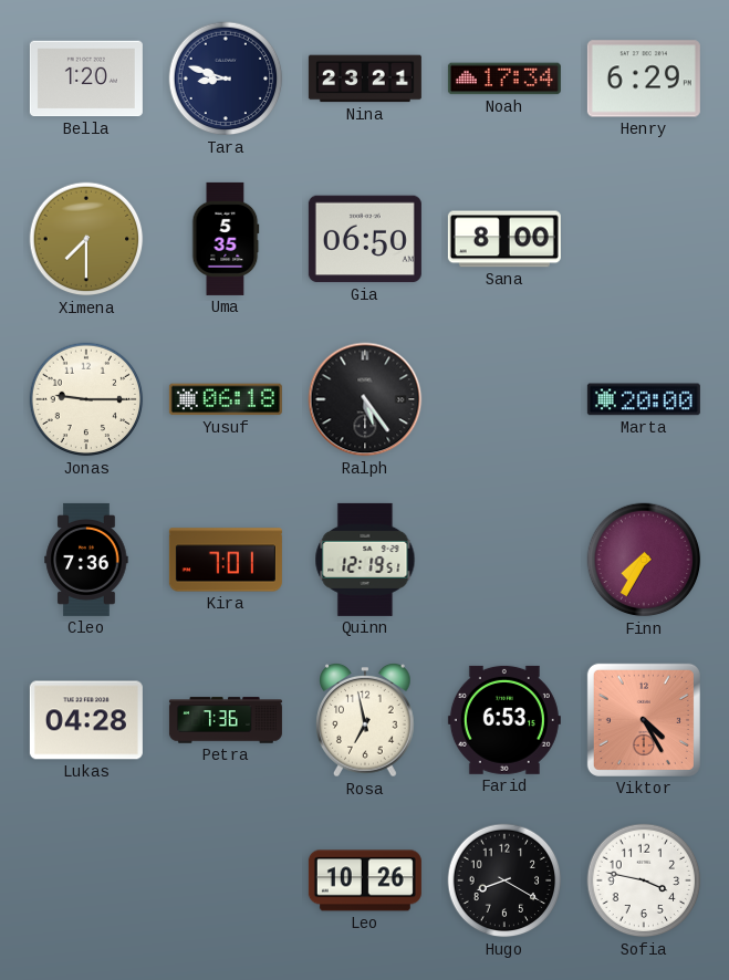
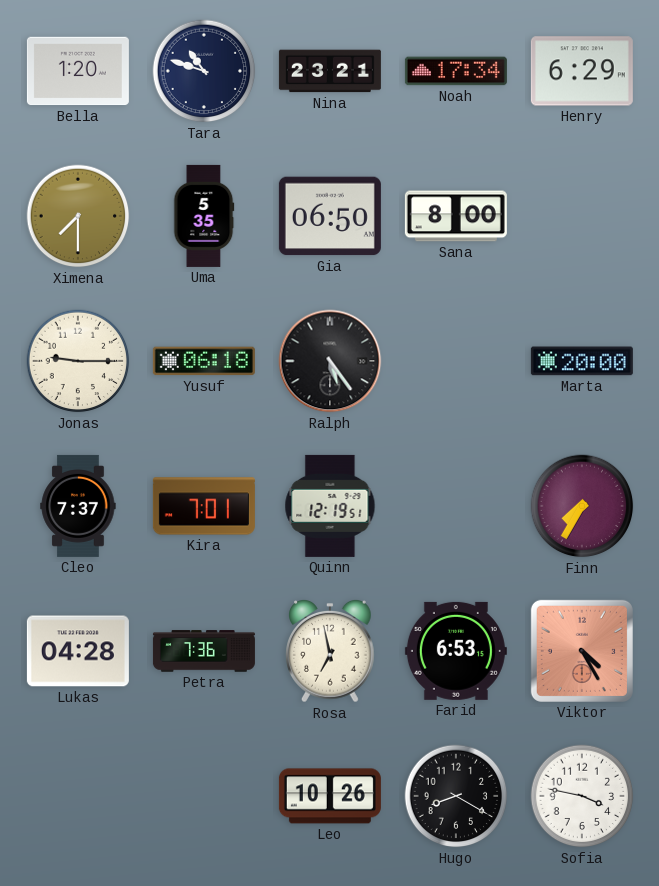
Tara: 8:48 -> 10:48 (204, 71)
Cleo: 7:36 -> 7:37 (78, 506)
